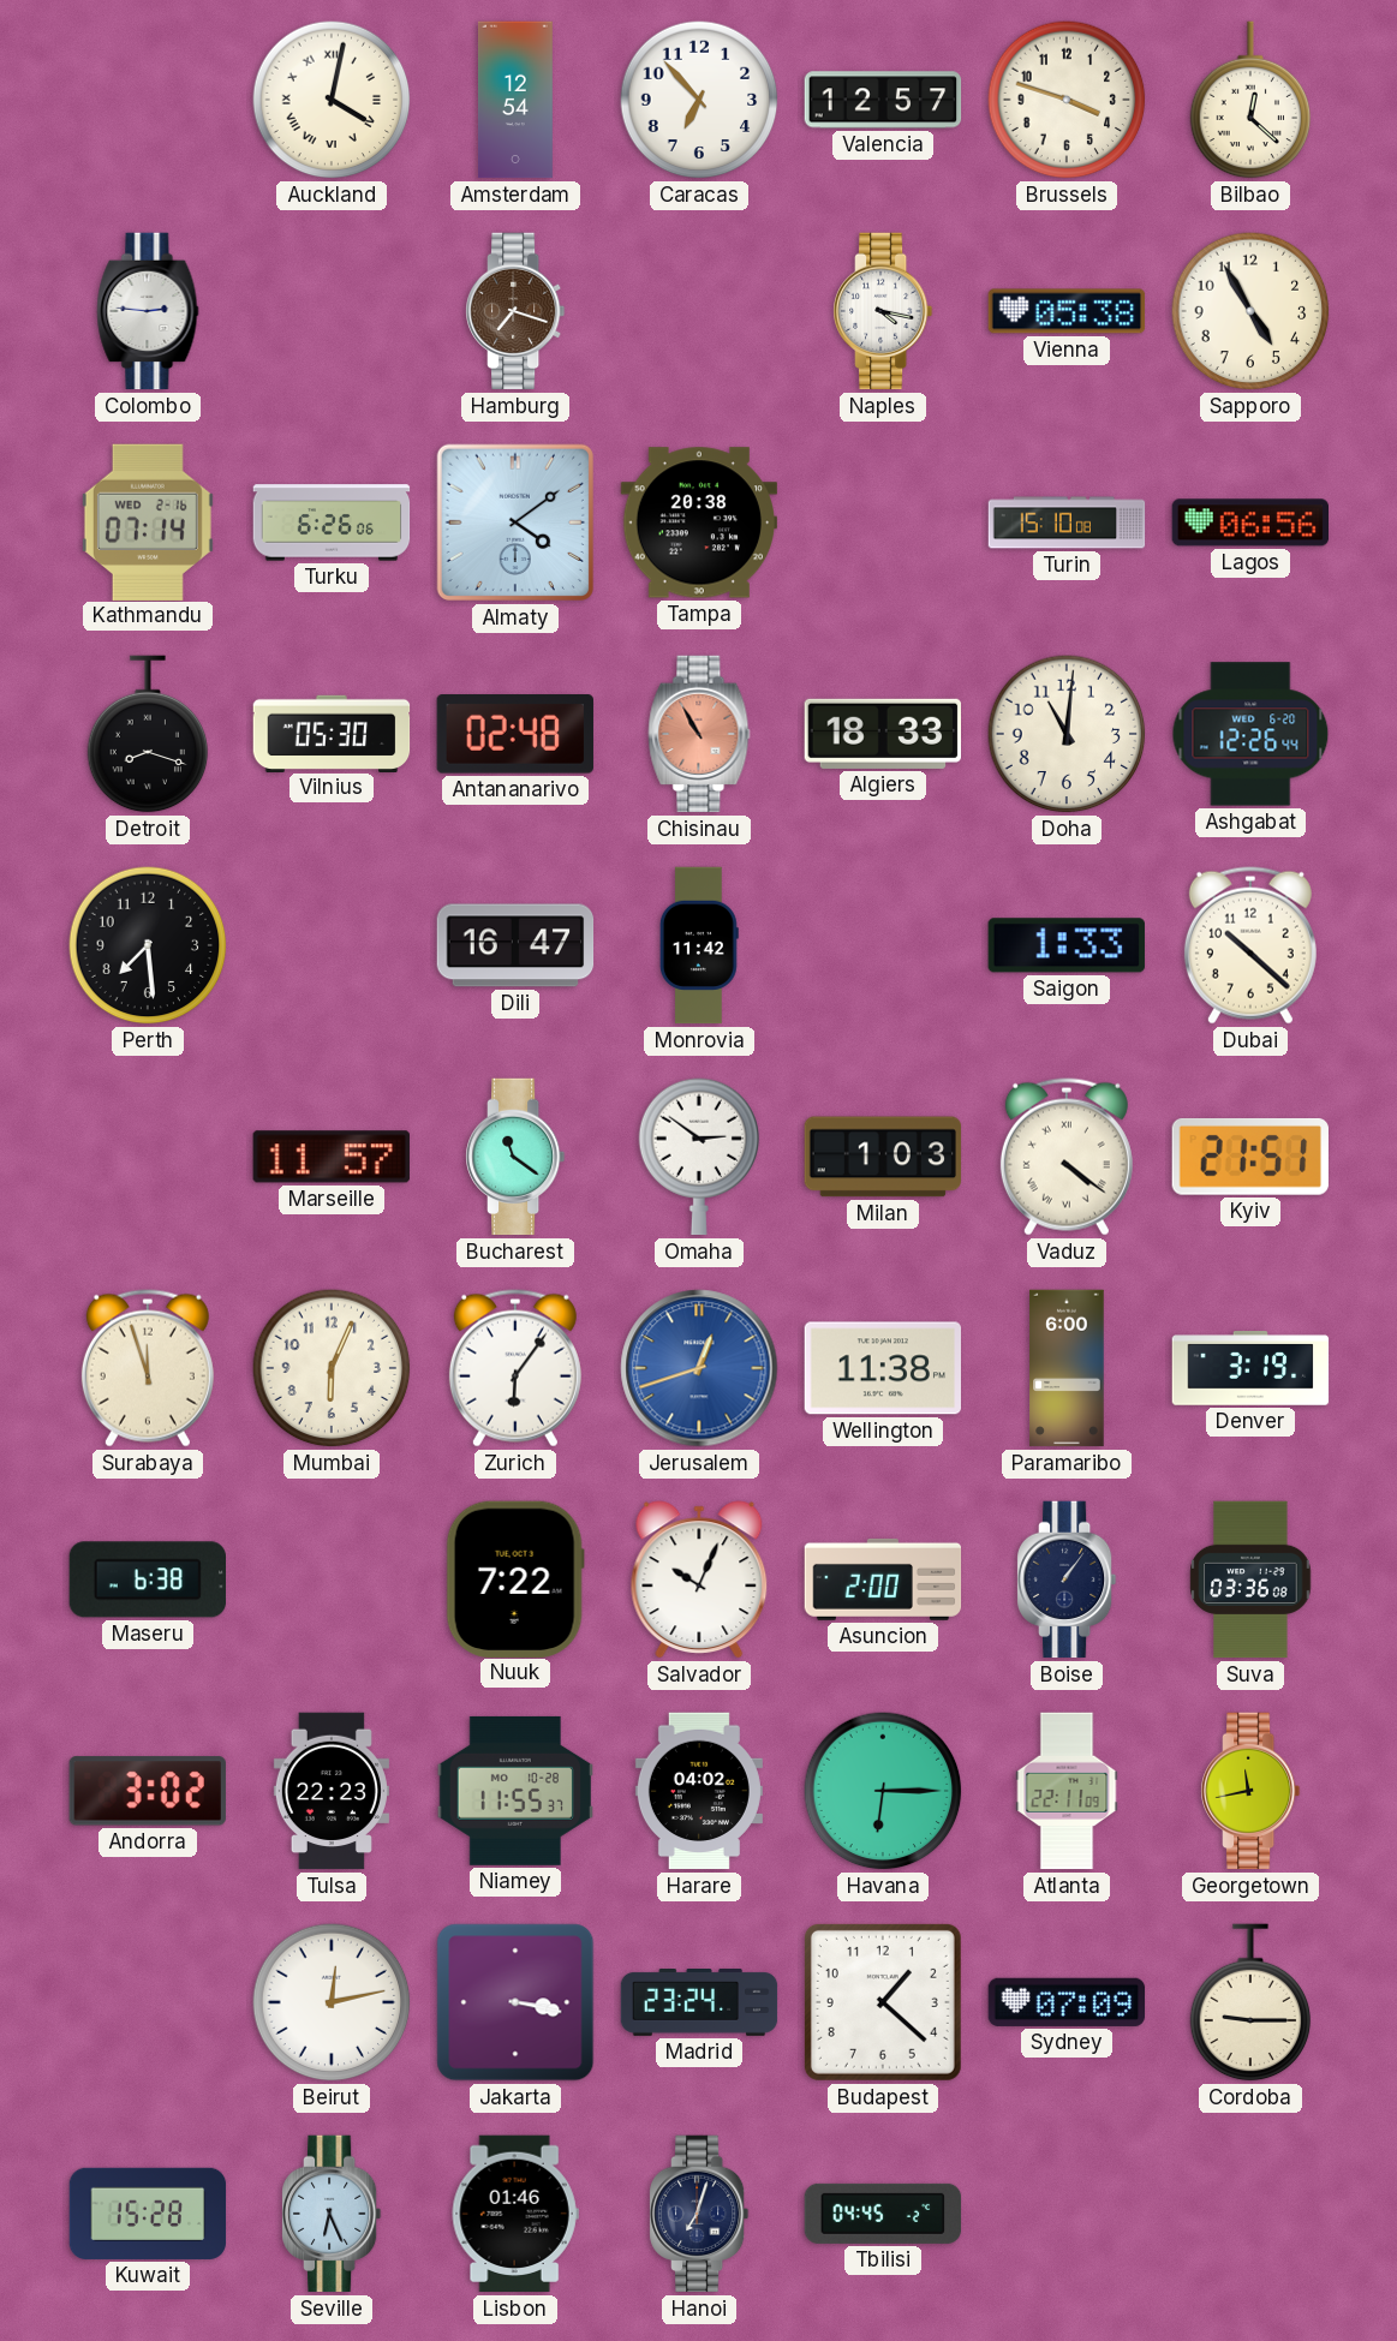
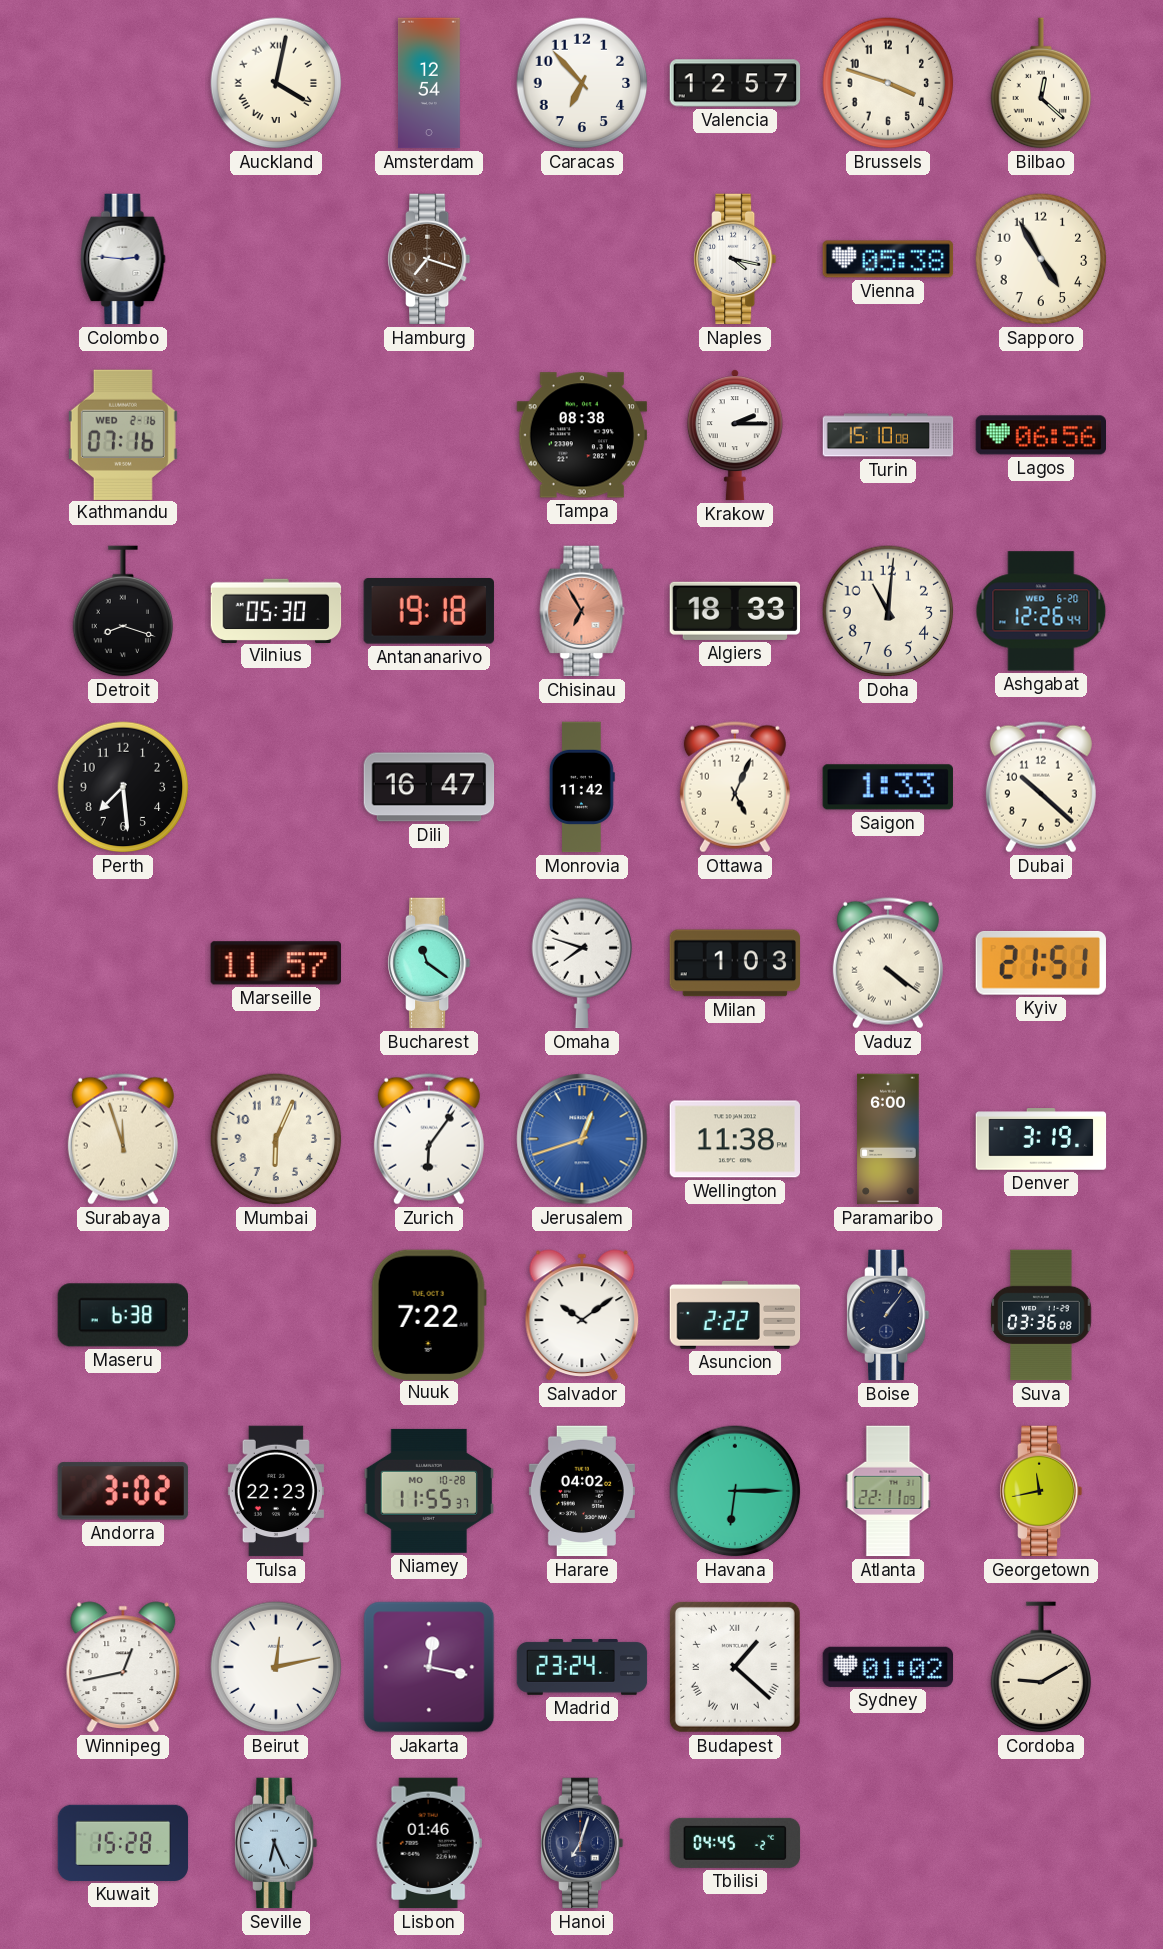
Kathmandu: 07:14 -> 07:16 (123, 434)
Turku: 6:26 -> none (332, 522)
Almaty: 4:09 -> none (515, 522)
Tampa: 20:38 -> 08:38 (581, 435)
Krakow: none -> 2:15 (735, 435)
Antananarivo: 02:48 -> 19:18 (429, 611)
Chisinau: 10:55 -> 6:55 (582, 611)
Ottawa: none -> 5:04 (735, 787)
Omaha: 2:51 -> 7:48 (582, 963)
Salvador: 10:04 -> 10:09 (582, 1315)
Asuncion: 2:00 -> 2:22 (735, 1315)
Winnipeg: none -> 12:43 (123, 1667)
Jakarta: 3:17 -> 12:17 (429, 1667)
Budapest numerals: Arabic -> Roman (735, 1667)
Sydney: 07:09 -> 01:02 (888, 1667)
Cordoba: 9:15 -> 9:10 (1041, 1667)
